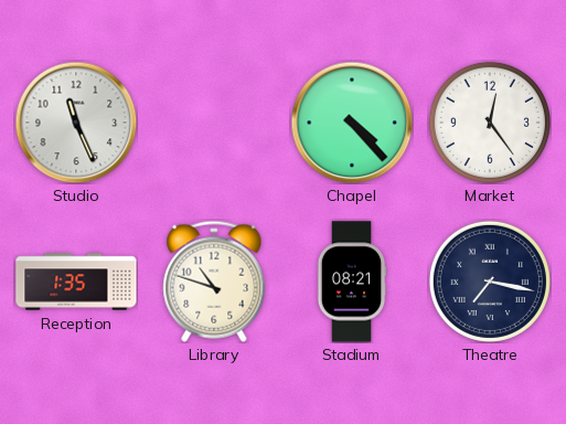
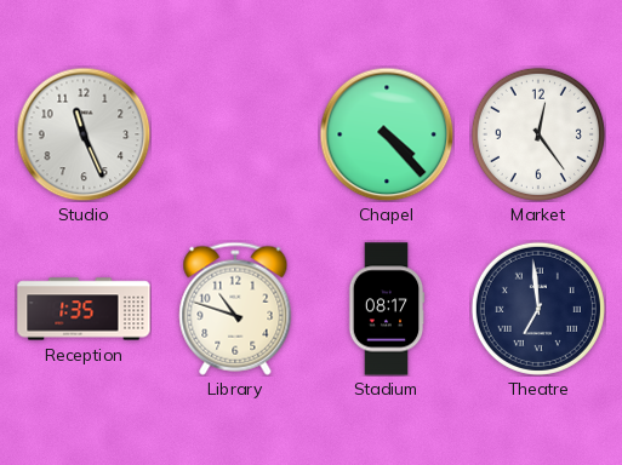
Stadium: 08:21 -> 08:17 (387, 309)
Theatre: 7:17 -> 6:59 (538, 309)
